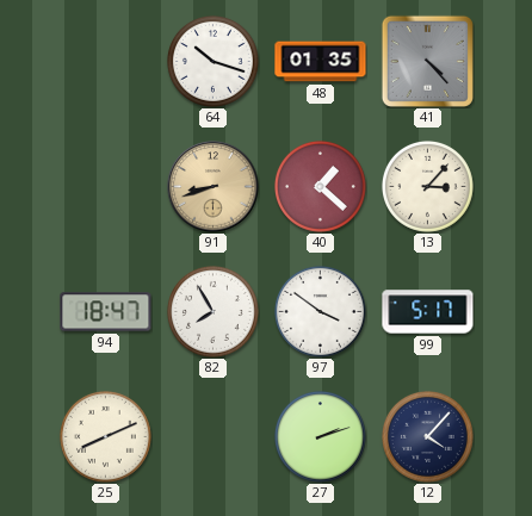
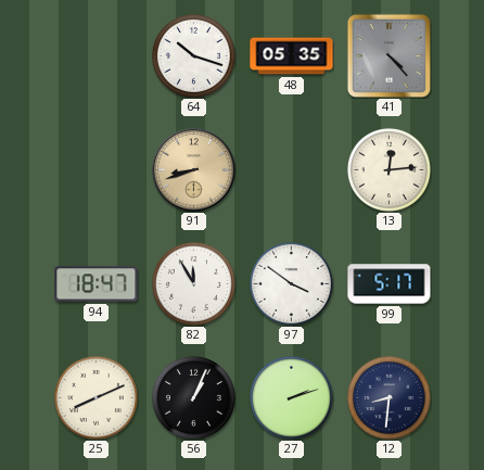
48: 01:35 -> 05:35 (292, 56)
40: 1:22 -> none (320, 186)
13: 3:07 -> 12:14 (389, 169)
82: 7:55 -> 11:55 (193, 283)
56: none -> 1:04 (193, 397)
12: 4:07 -> 8:31 (389, 397)
